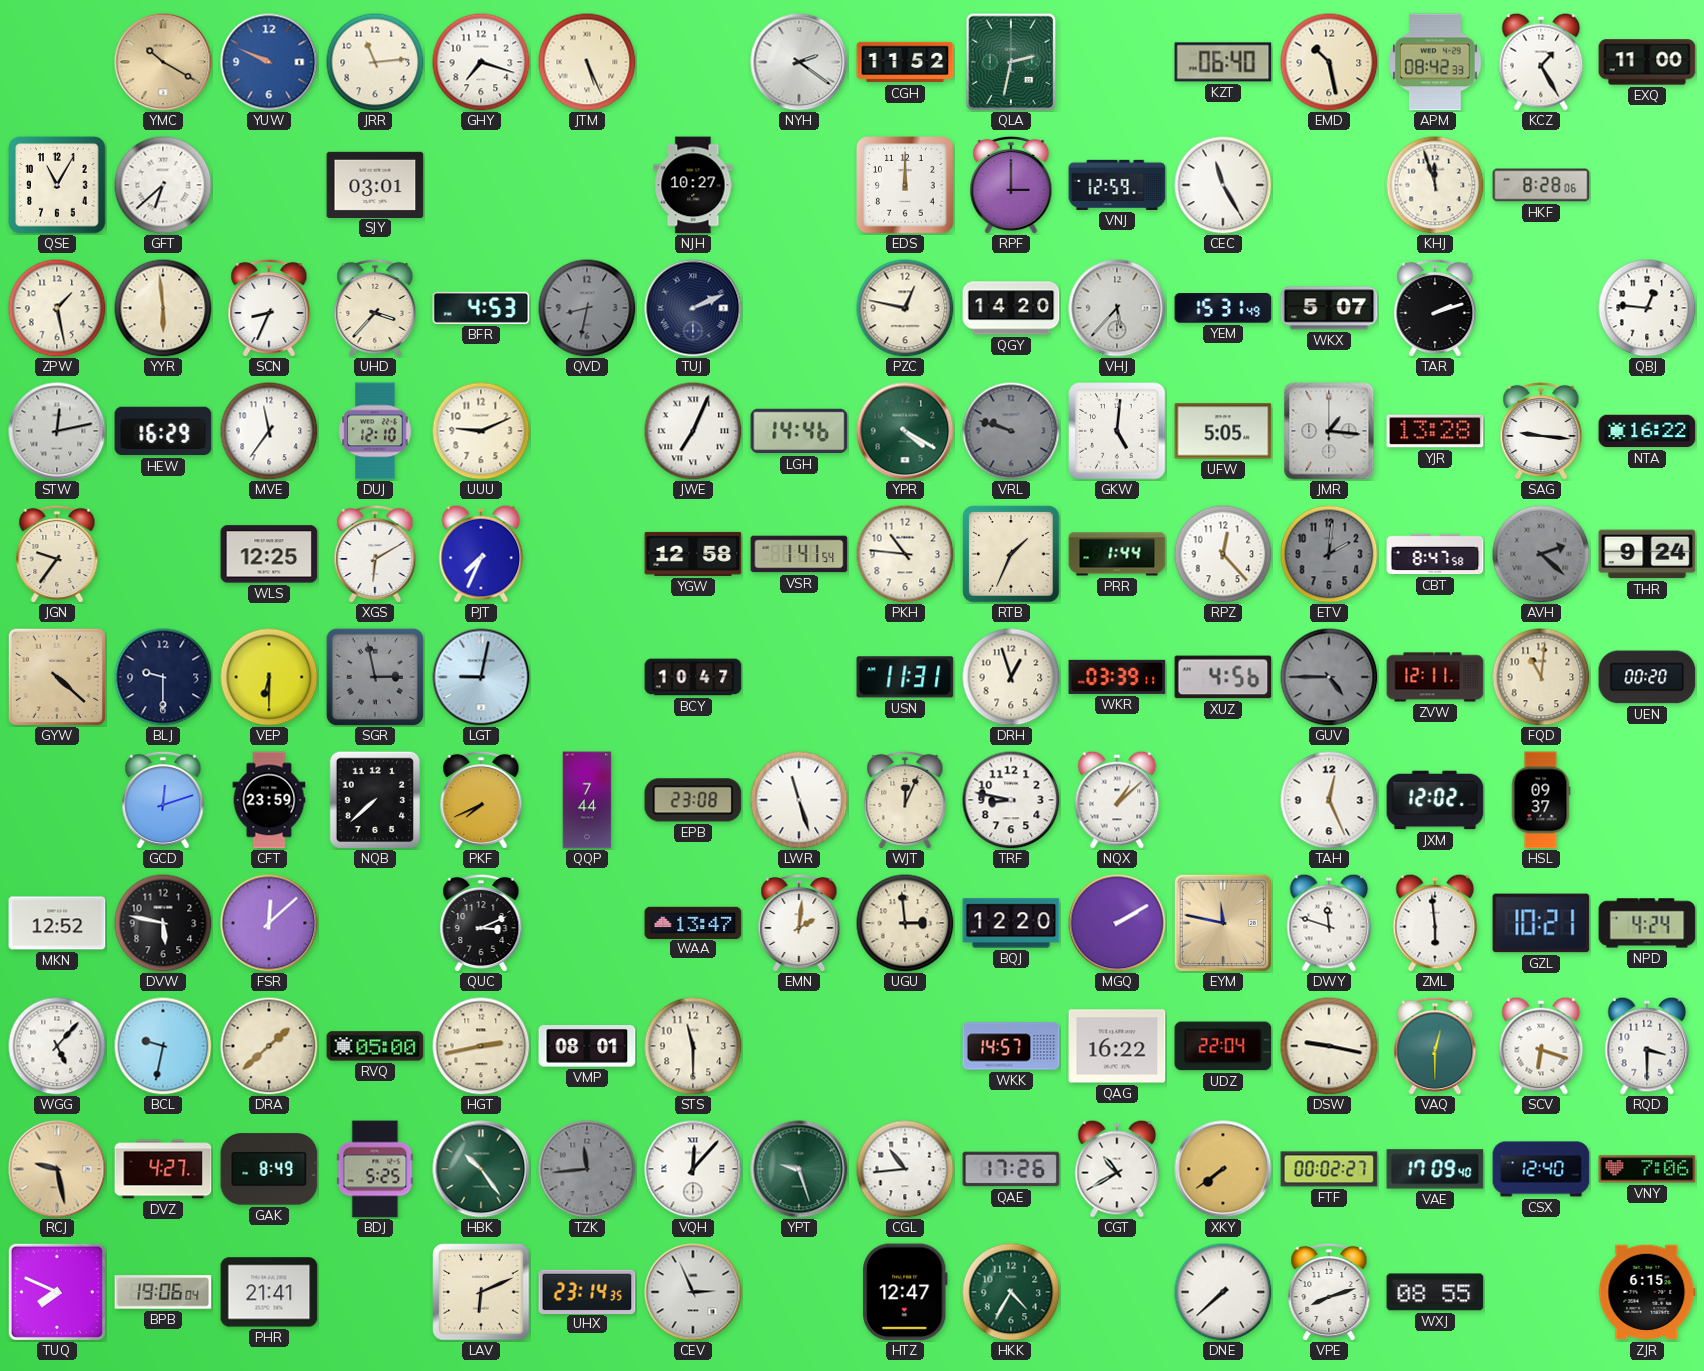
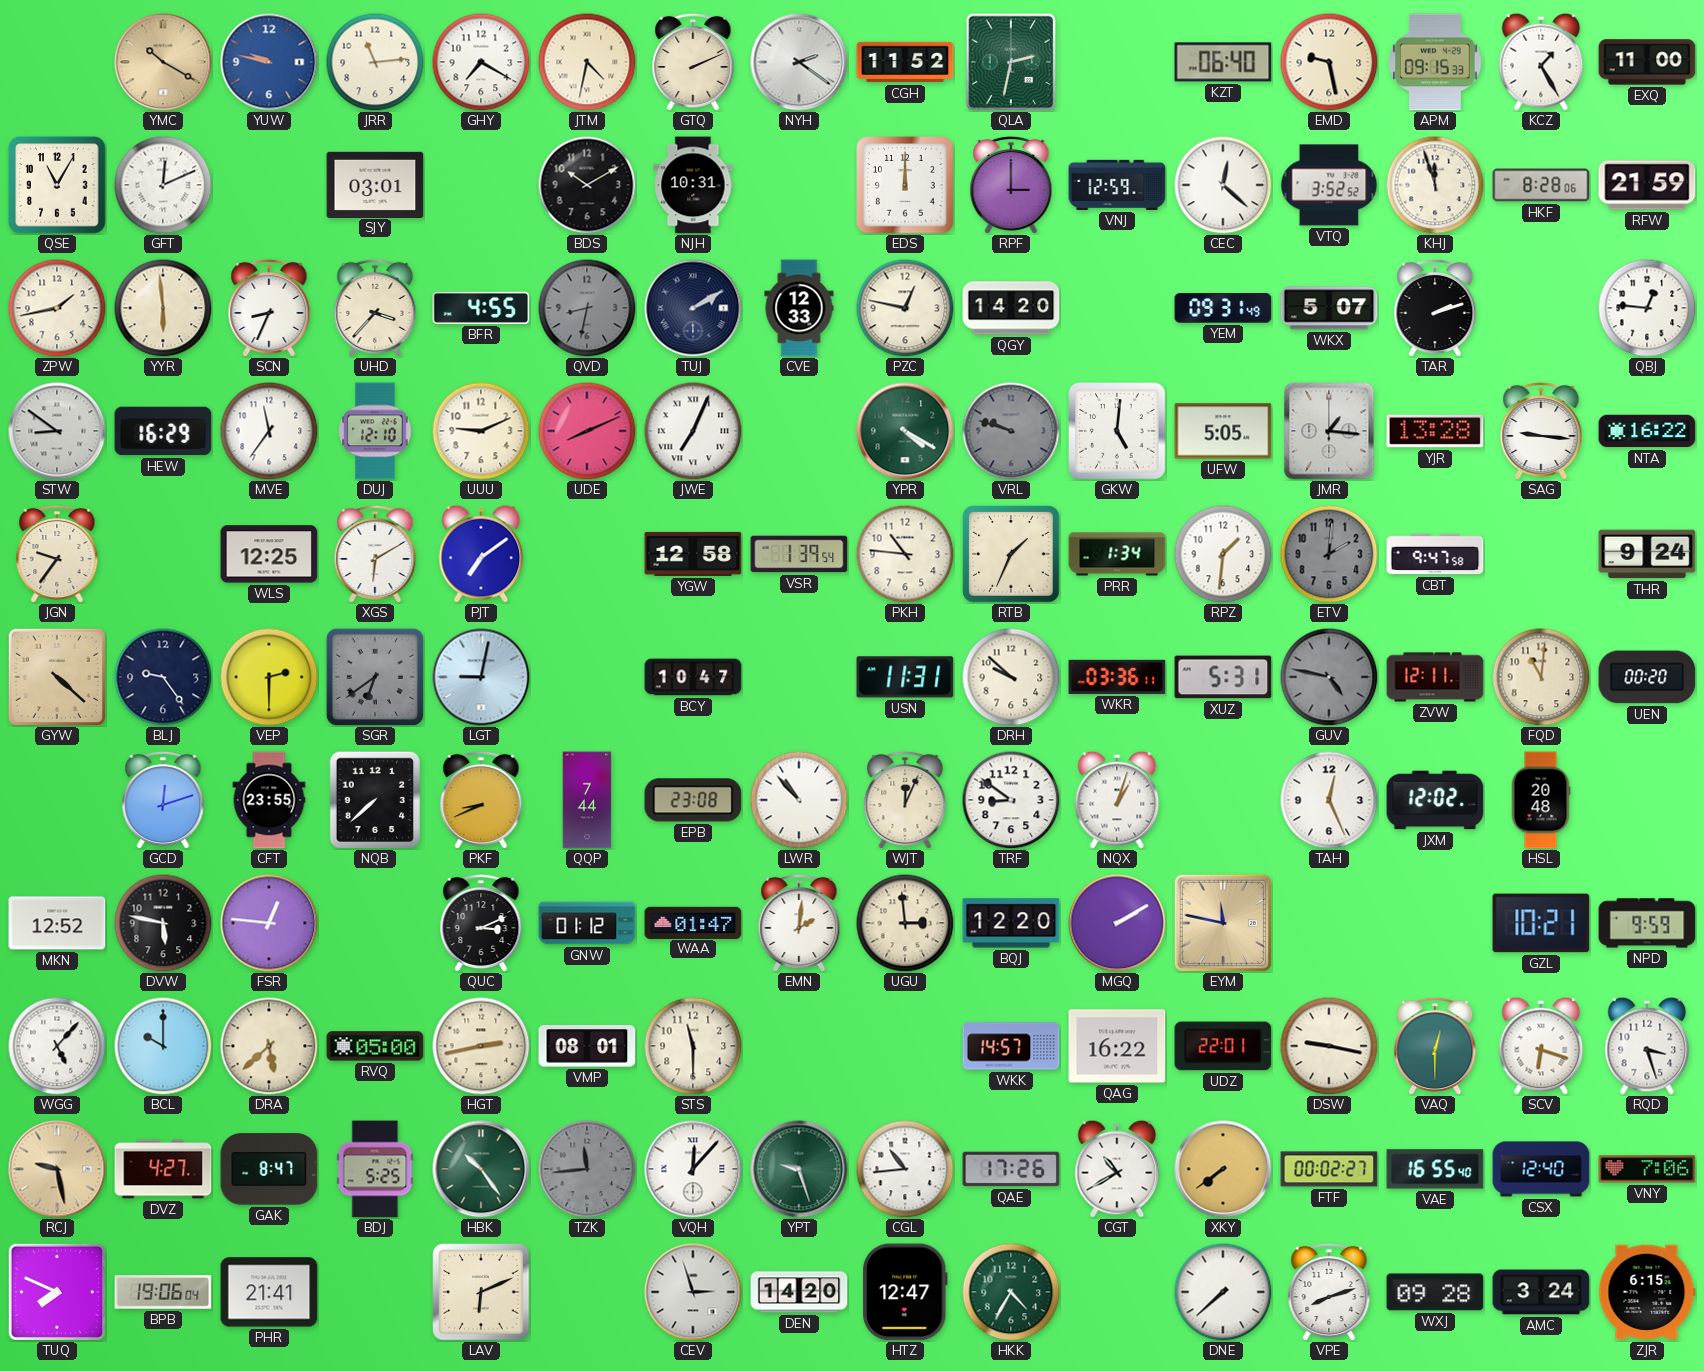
YUW: 9:49 -> 9:47 (269, 62)
GHY: 7:18 -> 7:20 (481, 62)
JTM: 5:26 -> 4:32 (587, 62)
GTQ: none -> 2:11 (693, 61)
EMD: 10:28 -> 9:28 (1329, 62)
APM: 08:42 -> 09:15 (1435, 62)
GFT: 6:38 -> 12:11 (163, 185)
BDS: none -> 10:10 (587, 185)
NJH: 10:27 -> 10:31 (693, 185)
CEC: 11:25 -> 12:22 (1223, 185)
VTQ: none -> 3:52 (1329, 185)
RFW: none -> 21:59 (1647, 185)
ZPW: 1:28 -> 1:43 (57, 308)
BFR: 4:53 -> 4:55 (481, 308)
TUJ: 2:11 -> 2:10 (693, 308)
CVE: none -> 12:33 (799, 308)
VHJ: 5:37 -> none (1117, 308)
YEM: 15:31 -> 09:31 (1223, 308)
STW: 12:13 -> 8:51 (57, 431)
UDE: none -> 8:11 (587, 431)
LGH: 14:46 -> none (799, 431)
PJT: 7:34 -> 7:09 (481, 554)
VSR: 1:41 -> 1:39 (799, 554)
PRR: 1:44 -> 1:34 (1117, 554)
RPZ: 12:23 -> 1:31 (1223, 554)
CBT: 8:47 -> 9:47 (1435, 554)
AVH: 2:22 -> none (1541, 554)
BLJ: 9:30 -> 9:24 (163, 677)
VEP: 6:30 -> 2:30 (269, 677)
SGR: 2:58 -> 6:39 (375, 677)
DRH: 12:57 -> 9:52 (1011, 677)
WKR: 03:39 -> 03:36 (1117, 677)
XUZ: 4:56 -> 5:31 (1223, 677)
GUV: 4:45 -> 4:47 (1329, 677)
CFT: 23:59 -> 23:55 (269, 800)
PKF: 7:41 -> 8:41 (481, 799)
LWR: 11:27 -> 10:53 (799, 800)
TRF: 8:47 -> 8:51 (1011, 800)
NQX: 1:08 -> 1:03 (1117, 800)
HSL: 09:37 -> 20:48 (1541, 800)
FSR: 12:08 -> 12:46 (269, 923)
GNW: none -> 01:12 (587, 923)
WAA: 13:47 -> 01:47 (693, 922)
DWY: 11:48 -> none (1329, 923)
ZML: 5:59 -> none (1435, 923)
NPD: 4:24 -> 9:59 (1647, 923)
BCL: 9:32 -> 10:00 (163, 1046)
DRA: 1:38 -> 5:38 (269, 1046)
UDZ: 22:04 -> 22:01 (1223, 1046)
RQD: 3:30 -> 3:27 (1647, 1046)
GAK: 8:49 -> 8:47 (269, 1169)
VAE: 17:09 -> 16:55 (1435, 1169)
UHX: 23:14 -> none (587, 1291)
CEV: 2:56 -> 2:57 (693, 1292)
DEN: none -> 14:20 (799, 1292)
WXJ: 08:55 -> 09:28 (1435, 1292)
AMC: none -> 3:24 (1541, 1292)
